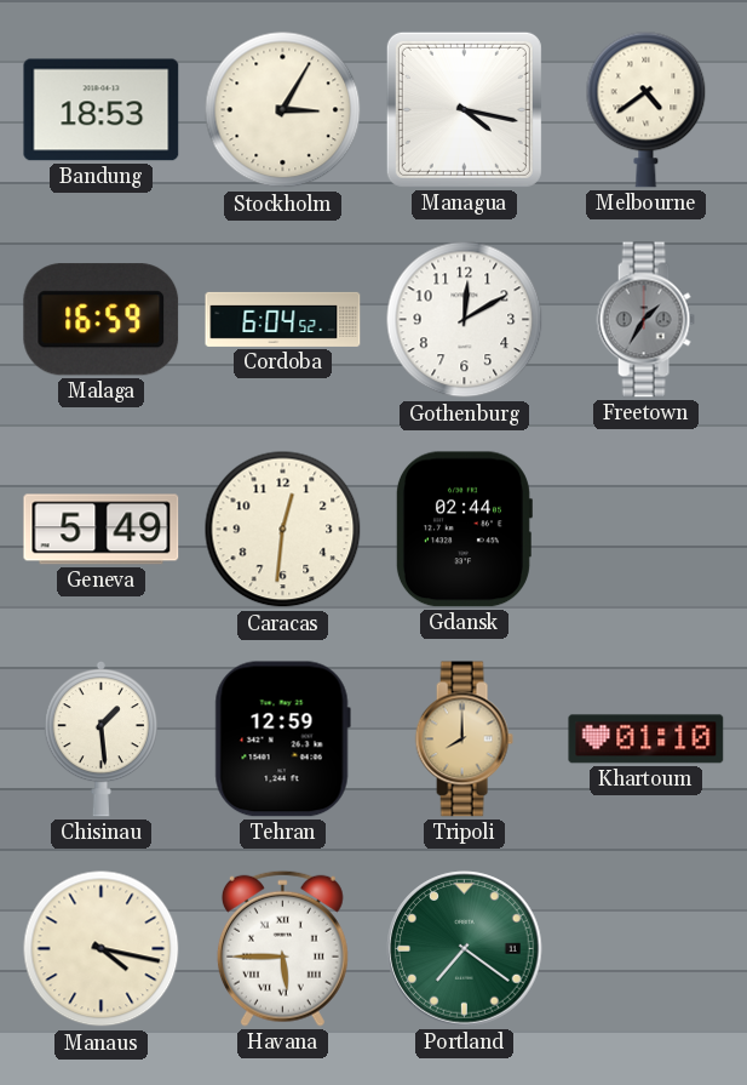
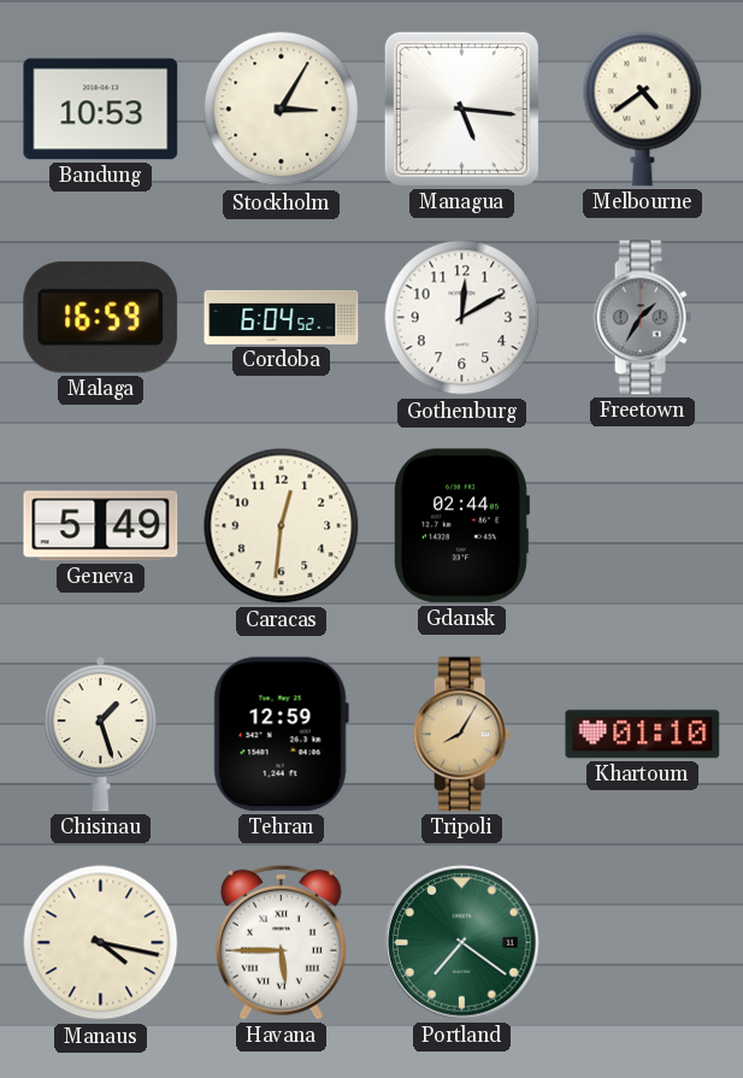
Bandung: 18:53 -> 10:53 (101, 110)
Managua: 4:17 -> 5:16 (461, 108)
Chisinau: 1:29 -> 1:27 (100, 734)
Tripoli: 8:00 -> 8:05 (461, 735)
